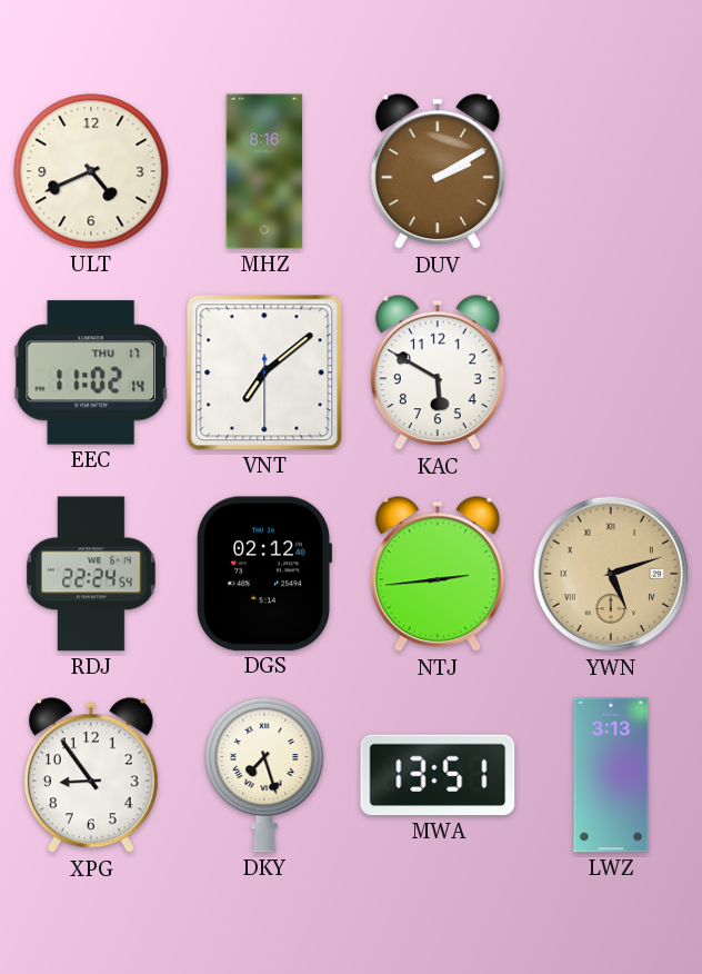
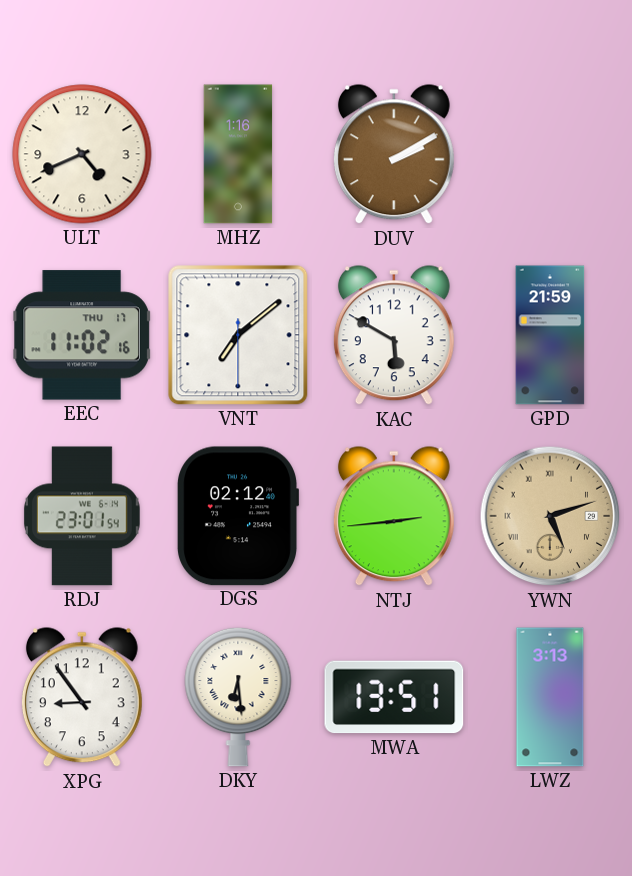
MHZ: 8:16 -> 1:16 (238, 154)
EEC: 11:02:14 -> 11:02:16 (82, 335)
GPD: none -> 21:59 (550, 335)
RDJ: 22:24 -> 23:01 (82, 516)
DKY: 7:27 -> 6:29 (238, 697)
